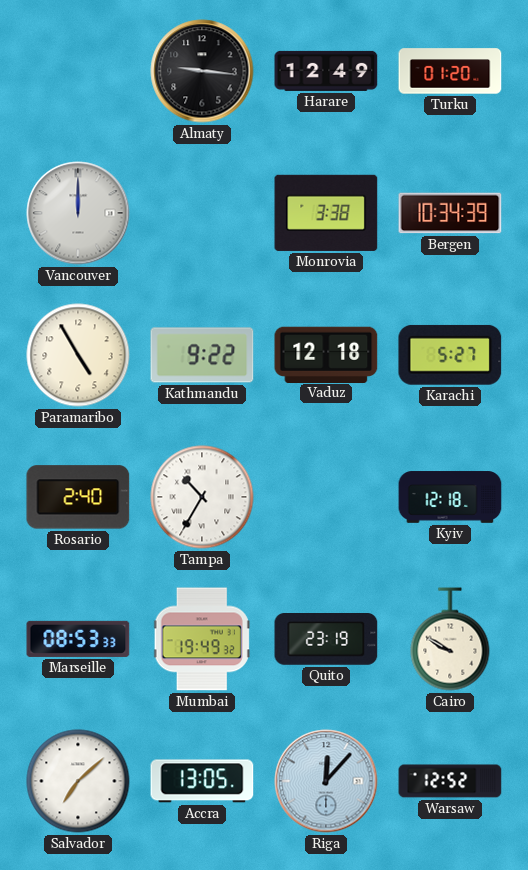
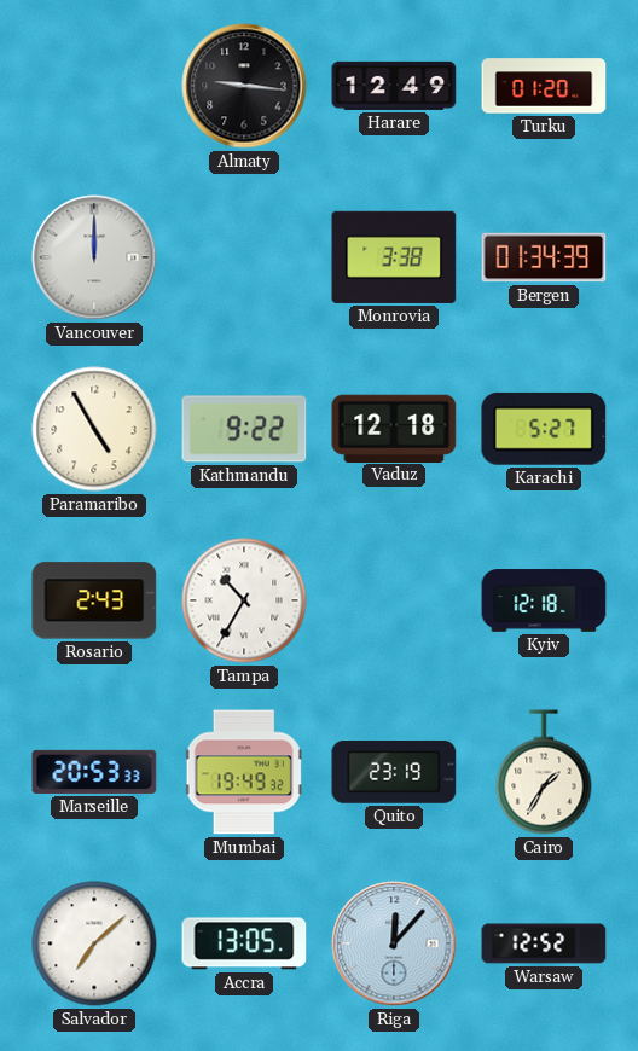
Bergen: 10:34 -> 01:34 (544, 257)
Rosario: 2:40 -> 2:43 (94, 600)
Marseille: 08:53 -> 20:53 (94, 772)
Cairo: 9:50 -> 1:35 (544, 772)
